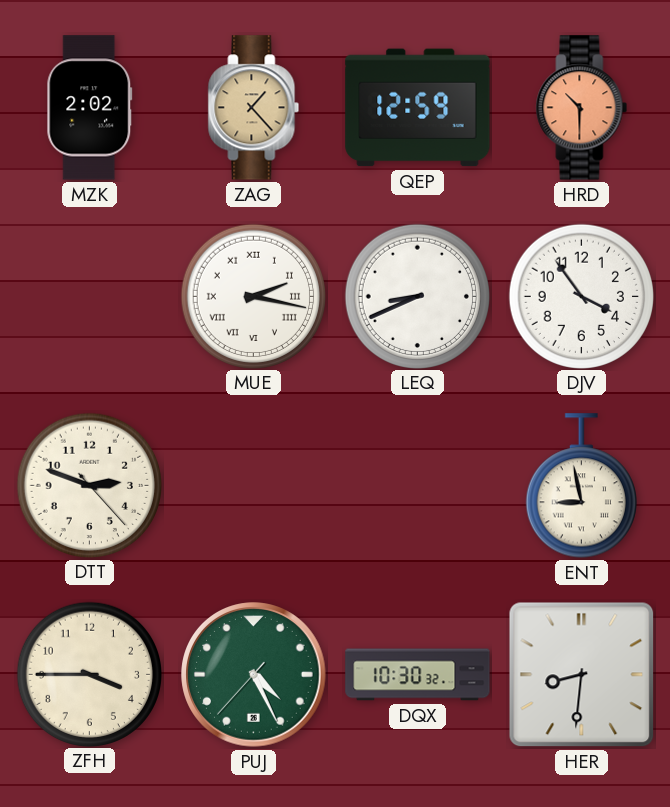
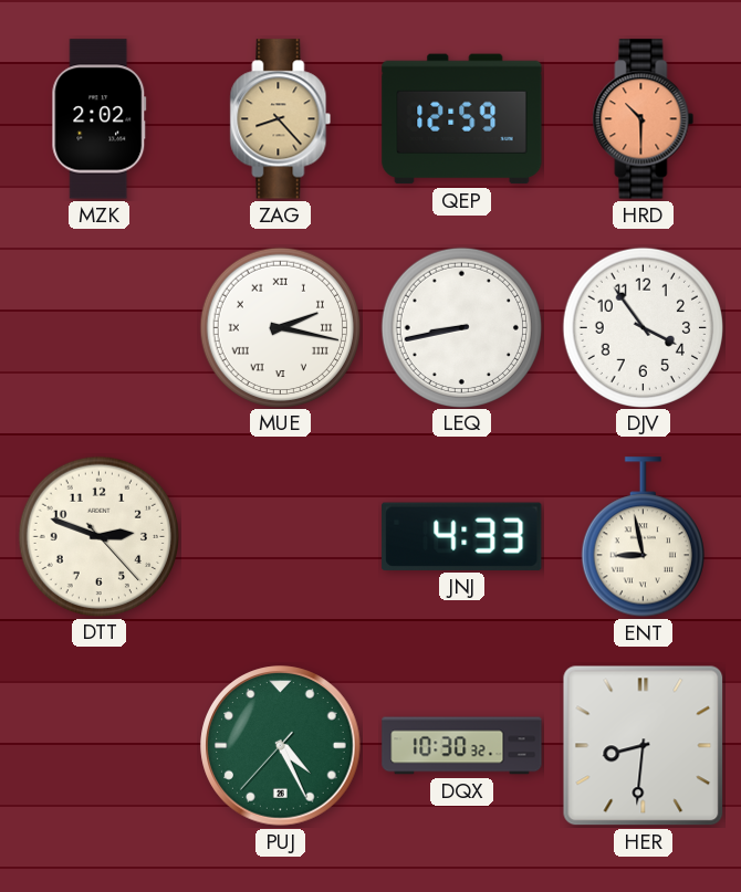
ZAG: 1:23 -> 8:23 (281, 119)
LEQ: 8:41 -> 8:43 (461, 327)
JNJ: none -> 4:33 (462, 536)
ZFH: 3:45 -> none (89, 674)
